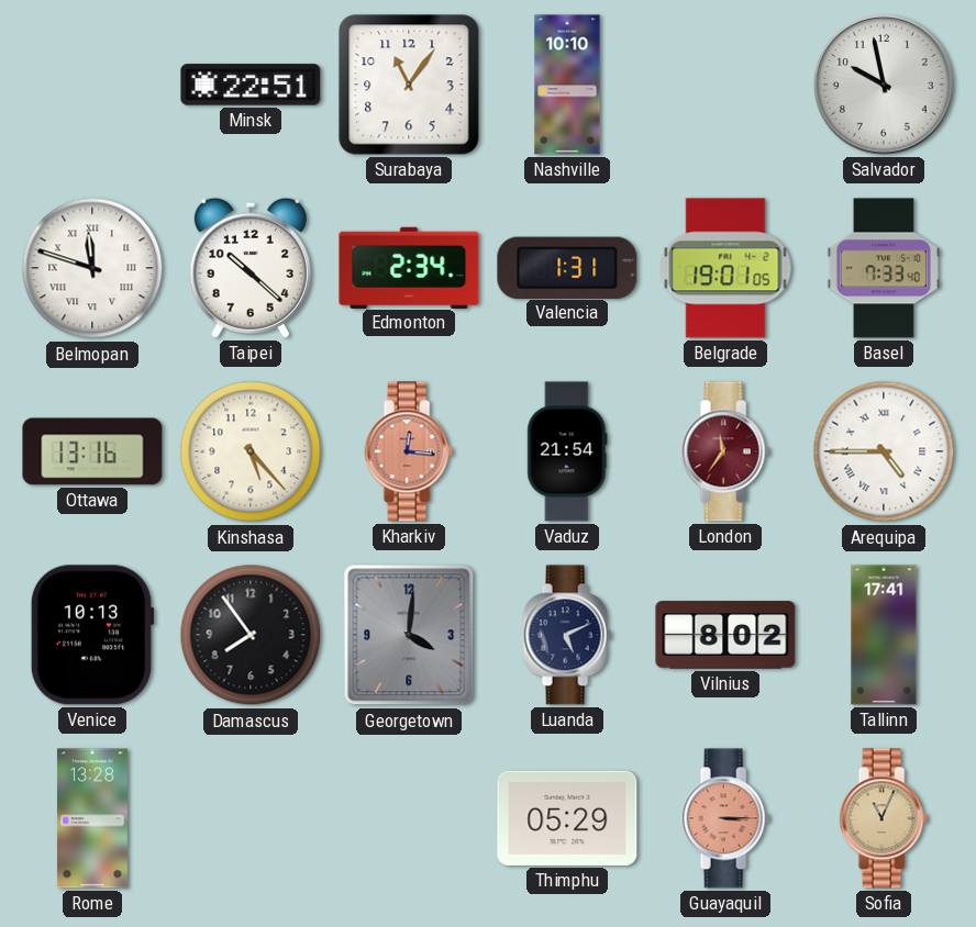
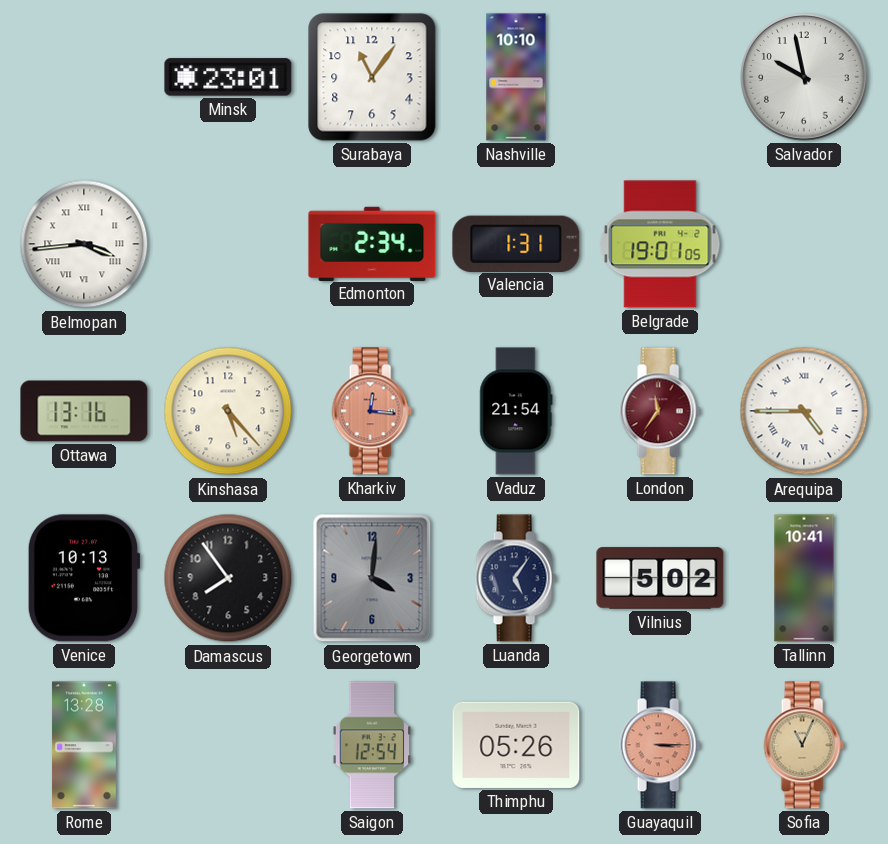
Minsk: 22:51 -> 23:01 (228, 77)
Belmopan: 11:48 -> 3:44 (84, 244)
Taipei: 10:22 -> none (251, 268)
Basel: 7:33 -> none (884, 268)
Luanda: 5:11 -> 5:06 (516, 578)
Vilnius: 8:02 -> 5:02 (660, 578)
Tallinn: 17:41 -> 10:41 (804, 578)
Saigon: none -> 12:54 (372, 745)
Thimphu: 05:29 -> 05:26 (516, 745)
